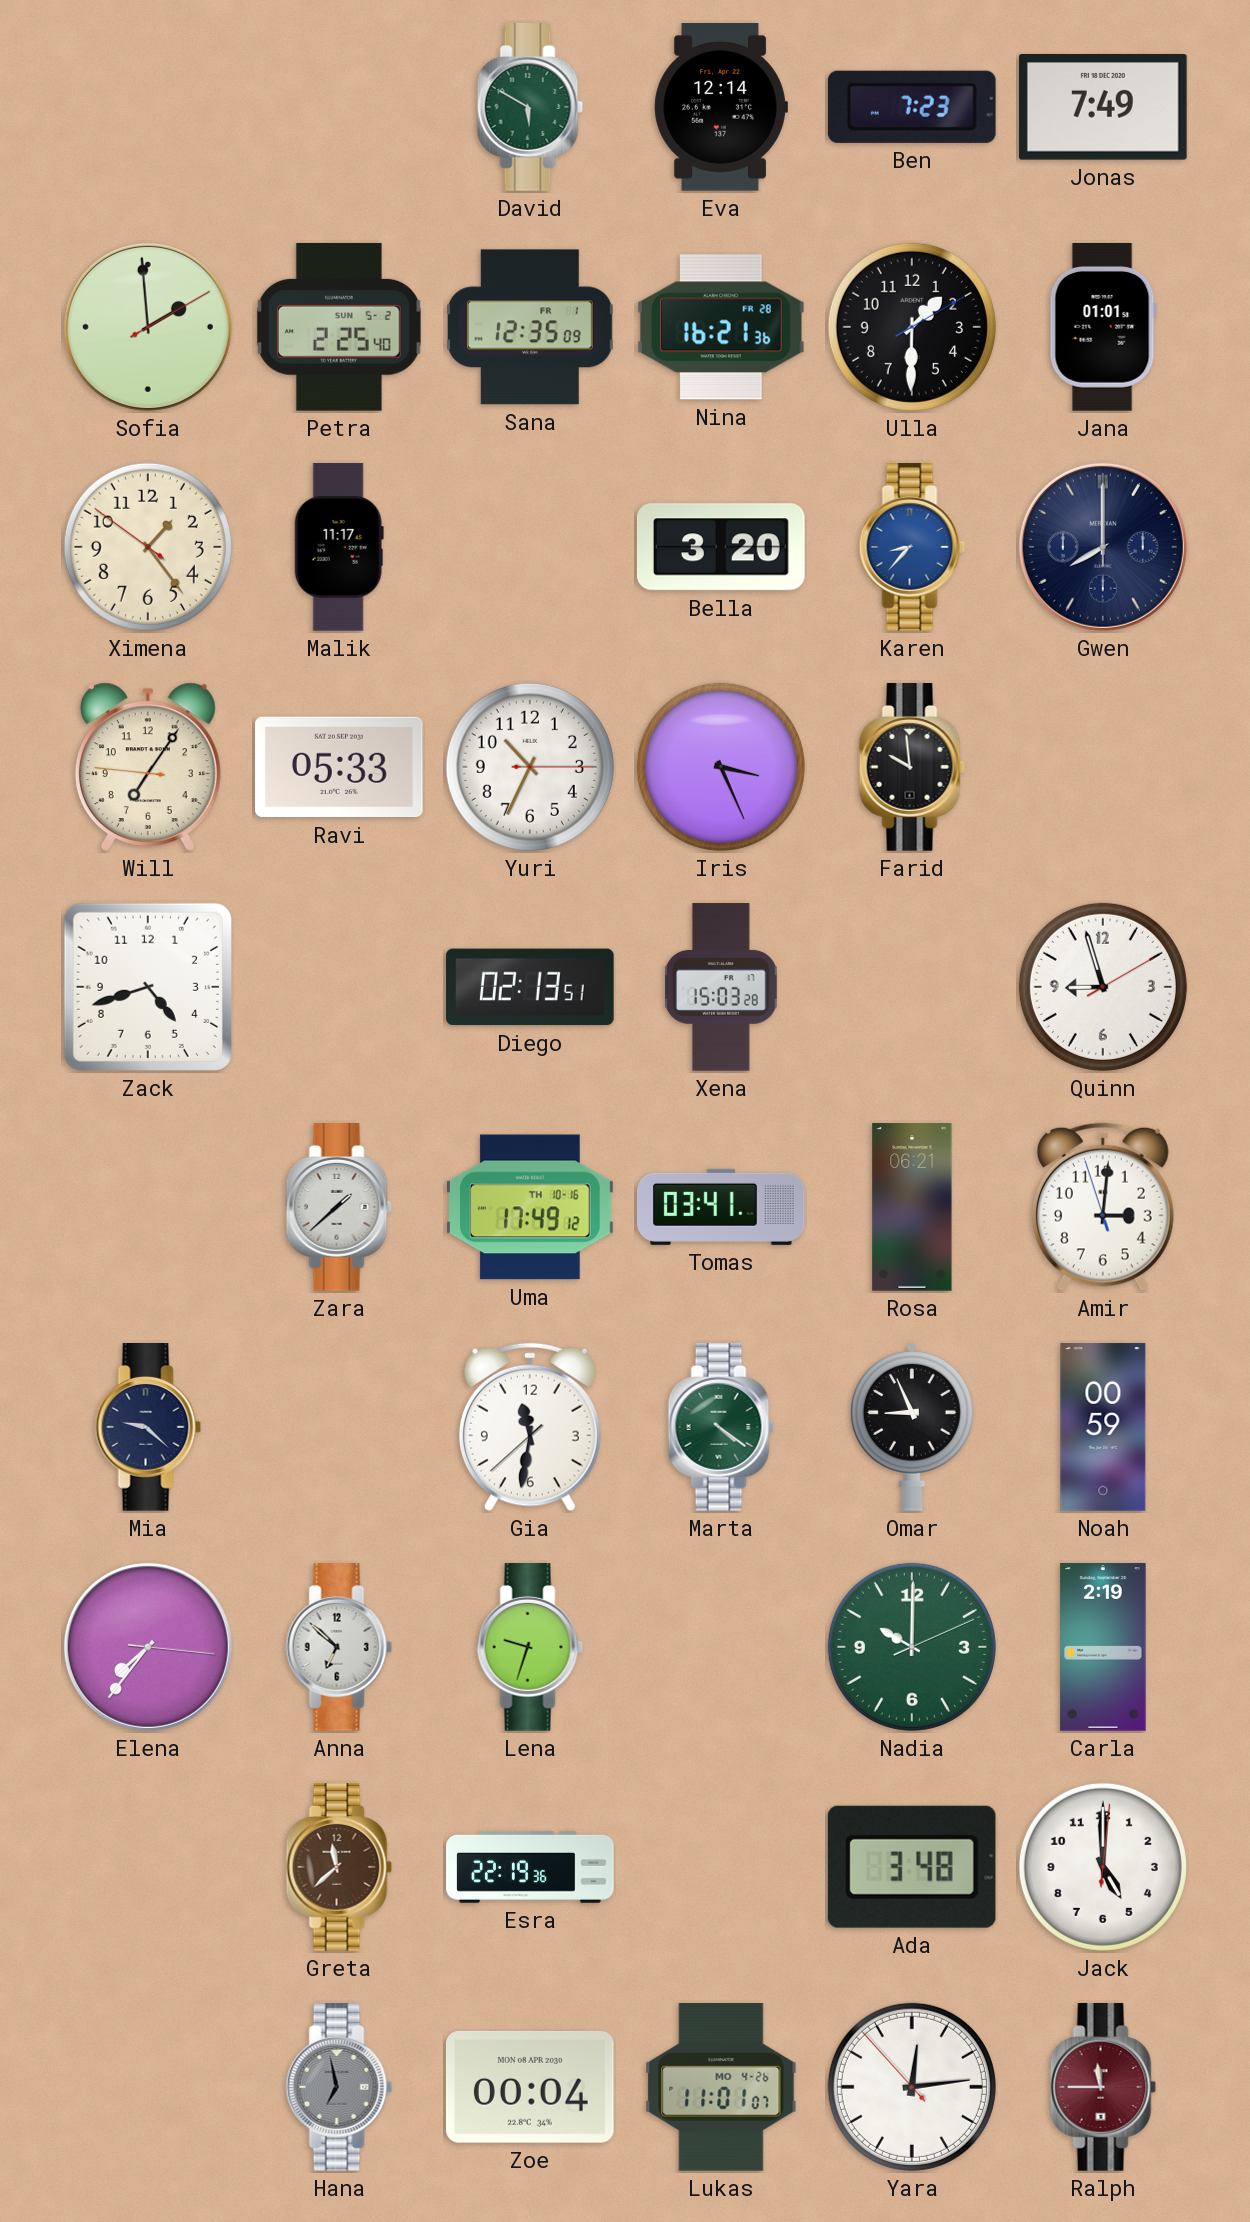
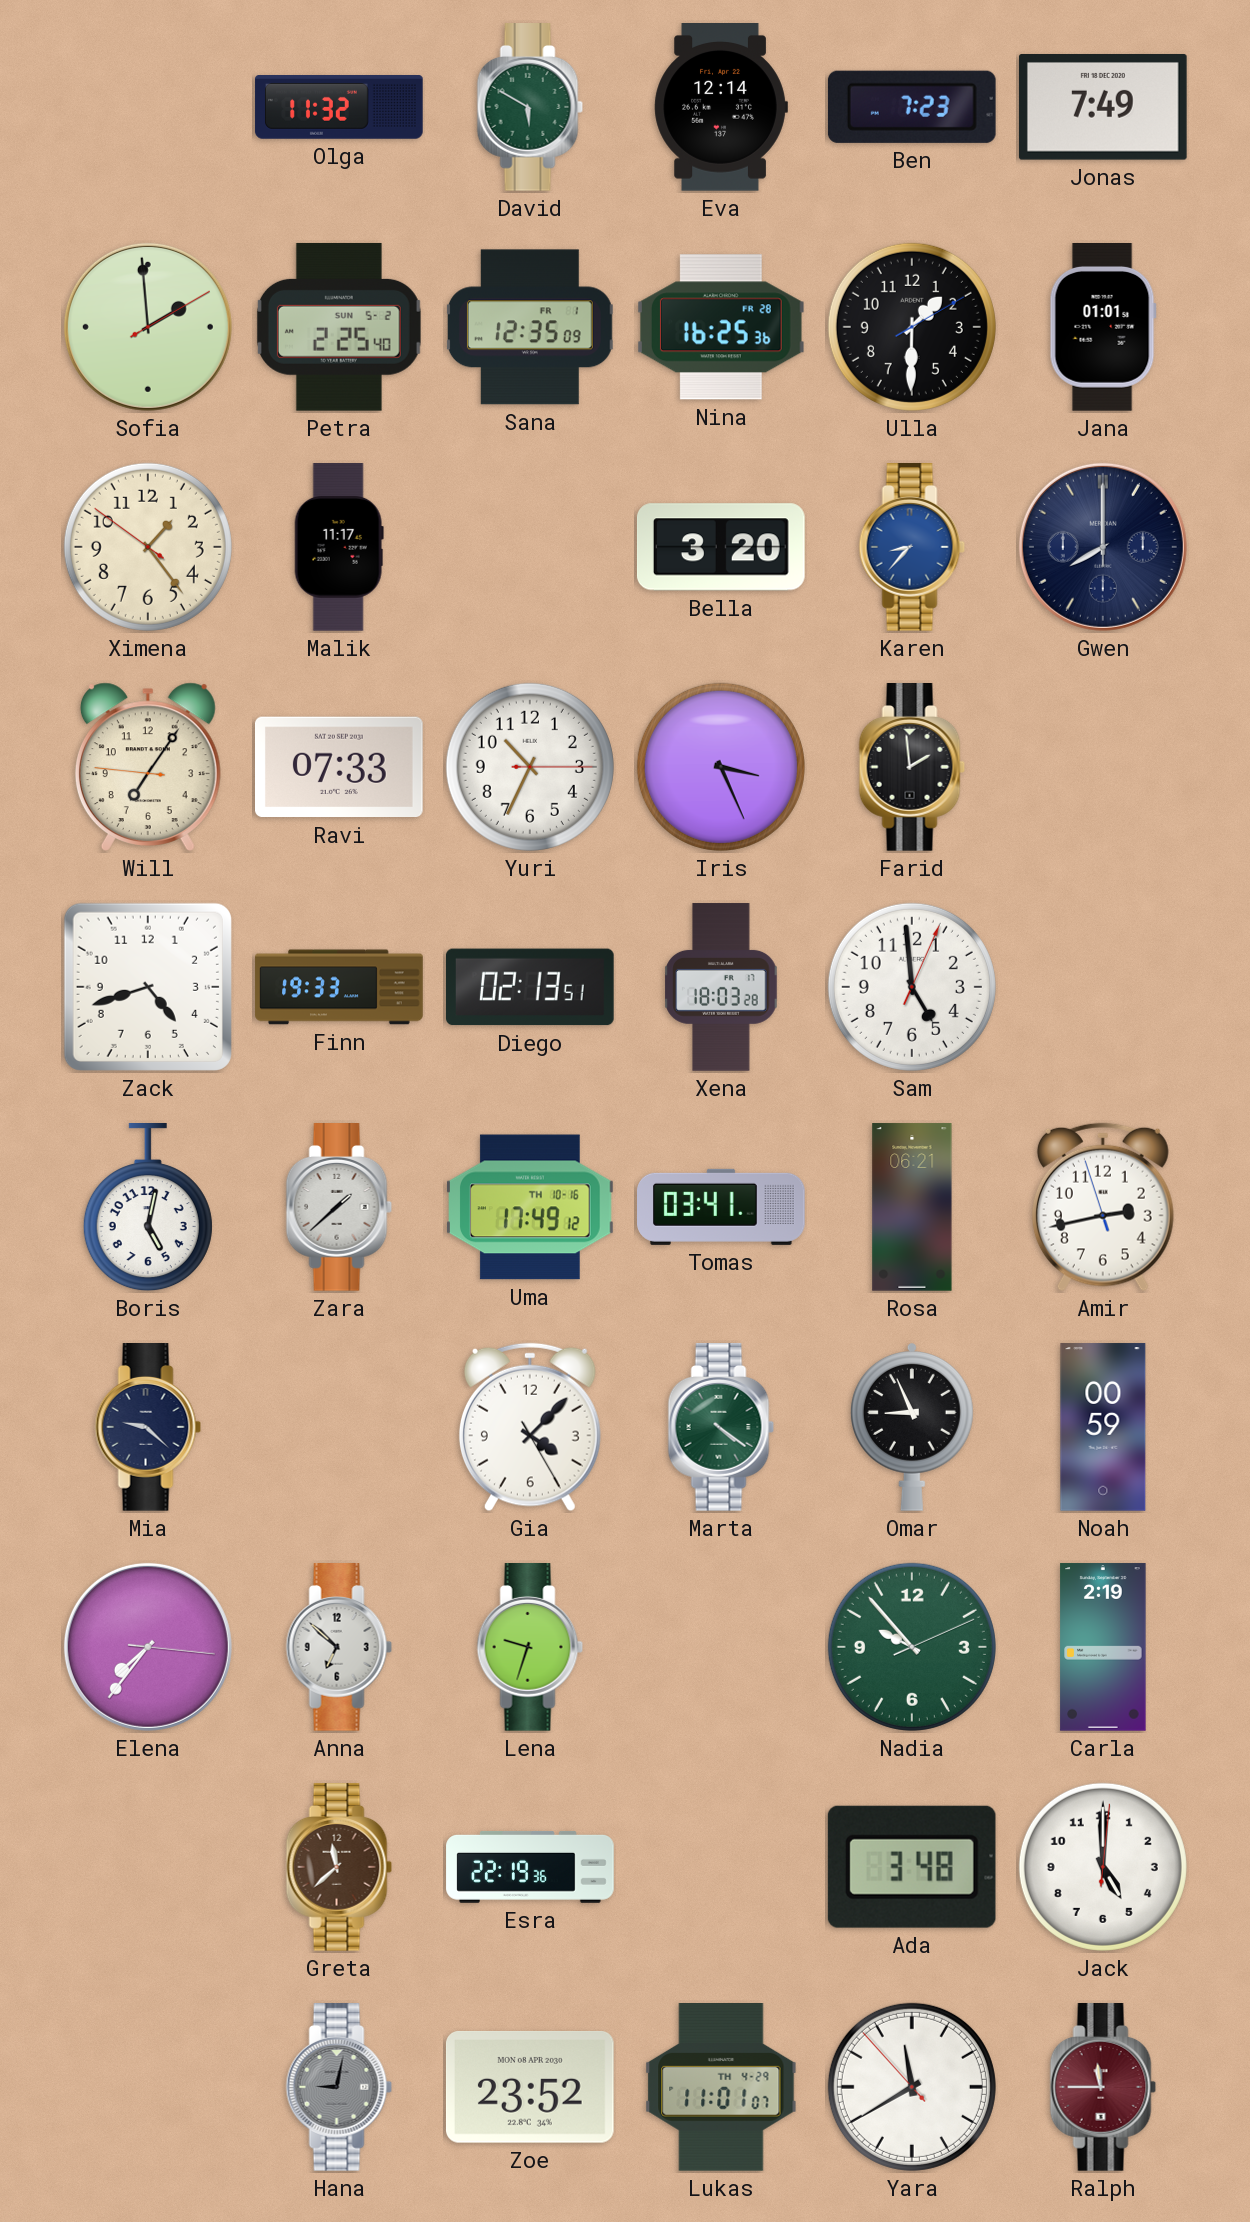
Olga: none -> 11:32 (339, 108)
Nina: 16:21 -> 16:25 (721, 327)
Ravi: 05:33 -> 07:33 (340, 767)
Farid: 9:59 -> 1:59 (912, 768)
Finn: none -> 19:33 (339, 987)
Xena: 15:03 -> 18:03 (721, 987)
Sam: none -> 4:59 (912, 987)
Quinn: 8:57 -> none (1103, 987)
Boris: none -> 5:02 (148, 1208)
Amir: 3:00 -> 2:42 (1103, 1207)
Gia: 11:31 -> 4:07 (530, 1427)
Nadia: 10:00 -> 9:53 (912, 1647)
Hana: 6:58 -> 9:02 (339, 2088)
Zoe: 00:04 -> 23:52 (530, 2087)
Lukas date: MO 4-26 -> TH 4-29 (721, 2088)
Yara: 12:13 -> 11:39 (912, 2087)
